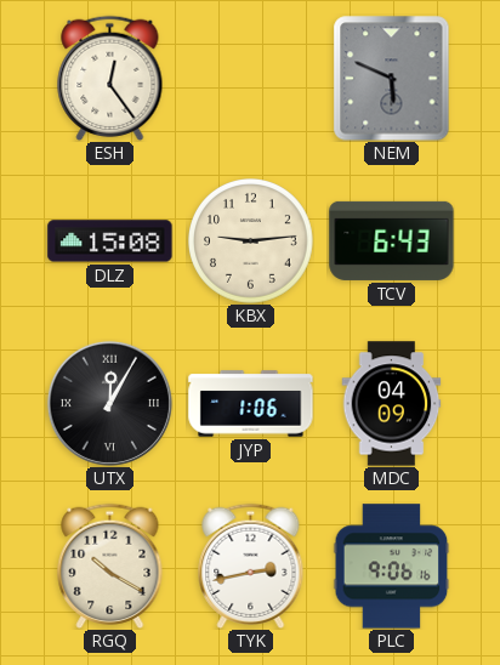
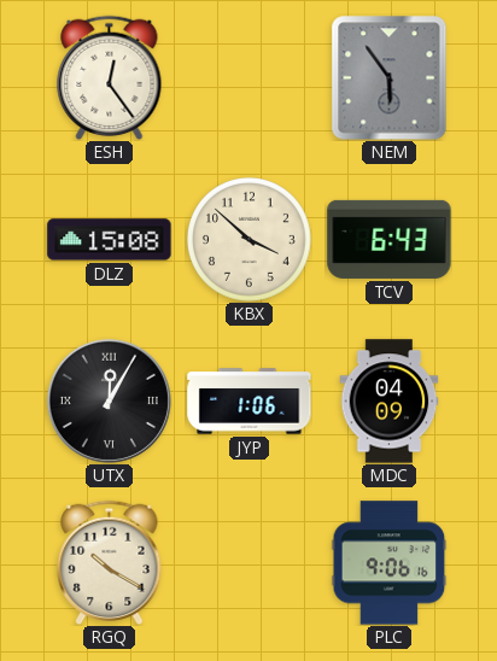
NEM: 5:49 -> 5:54 (390, 78)
KBX: 9:14 -> 3:52 (250, 240)
TYK: 2:43 -> none (251, 565)
